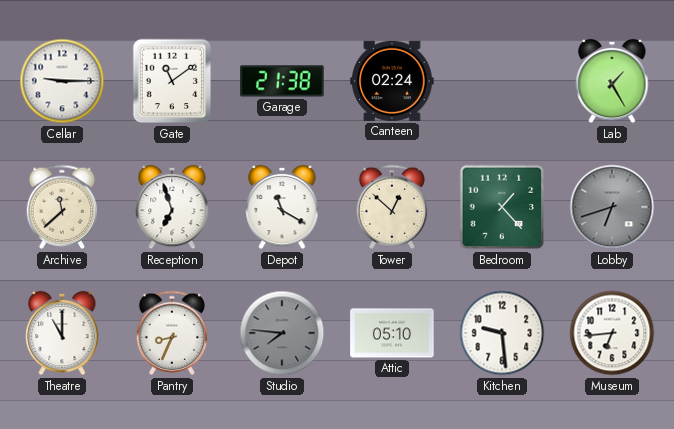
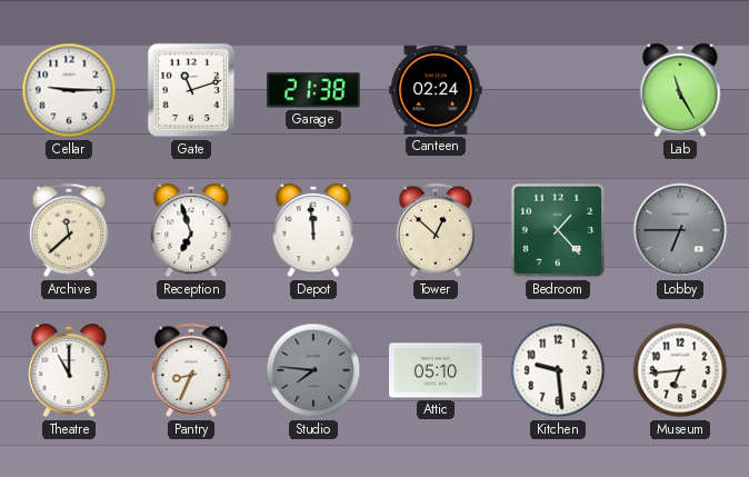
Gate: 11:09 -> 11:12 (191, 90)
Lab: 1:25 -> 11:25 (680, 90)
Depot: 11:20 -> 11:59 (313, 230)
Lobby: 6:42 -> 6:45 (680, 230)
